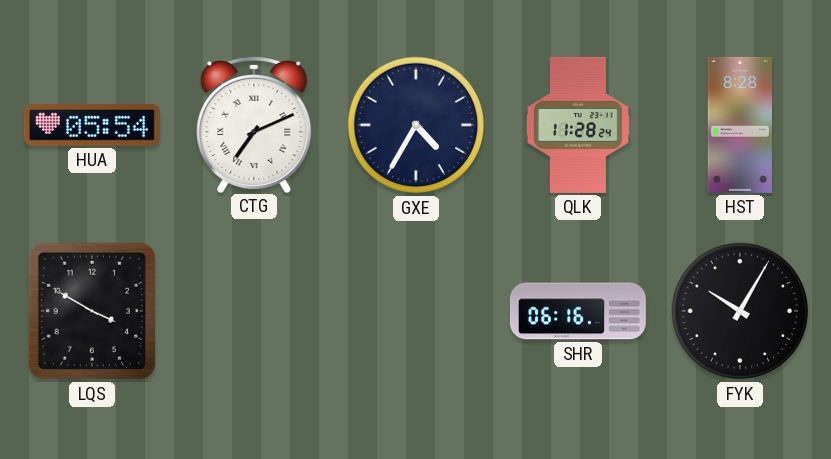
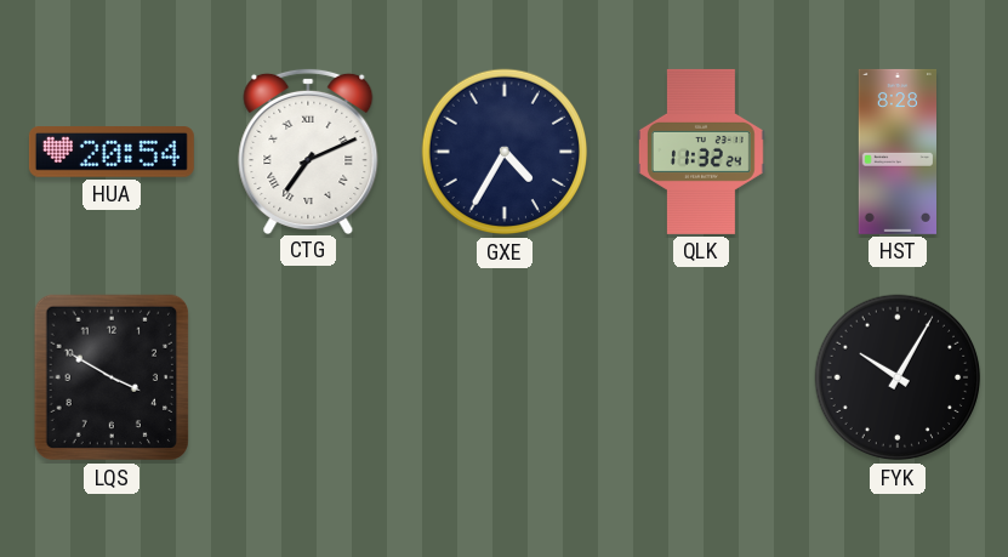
HUA: 05:54 -> 20:54 (112, 152)
QLK: 11:28 -> 11:32 (702, 152)
SHR: 06:16 -> none (578, 311)
